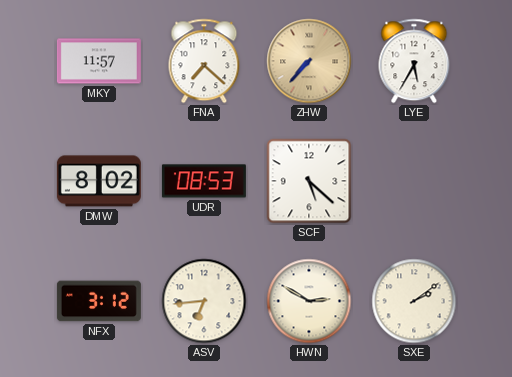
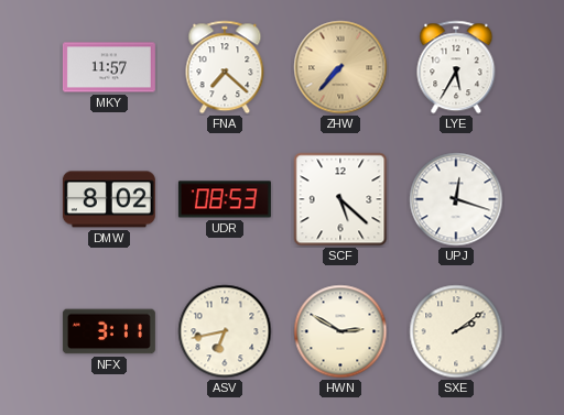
UPJ: none -> 12:18 (456, 199)
NFX: 3:12 -> 3:11 (109, 331)
ASV: 6:44 -> 6:43 (225, 331)
